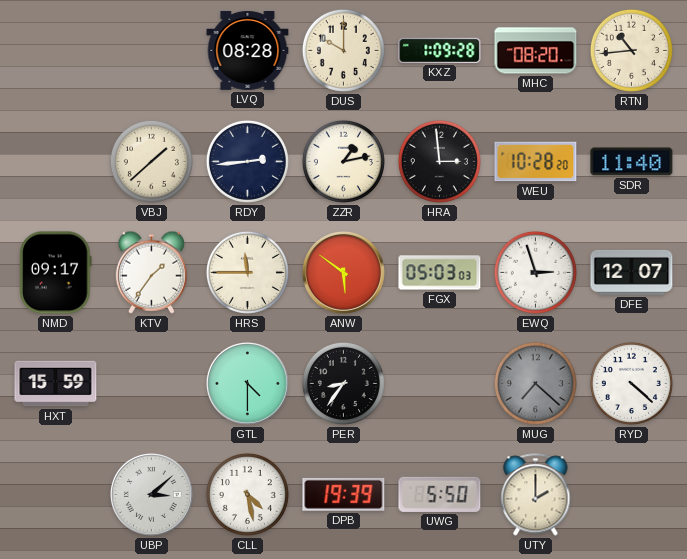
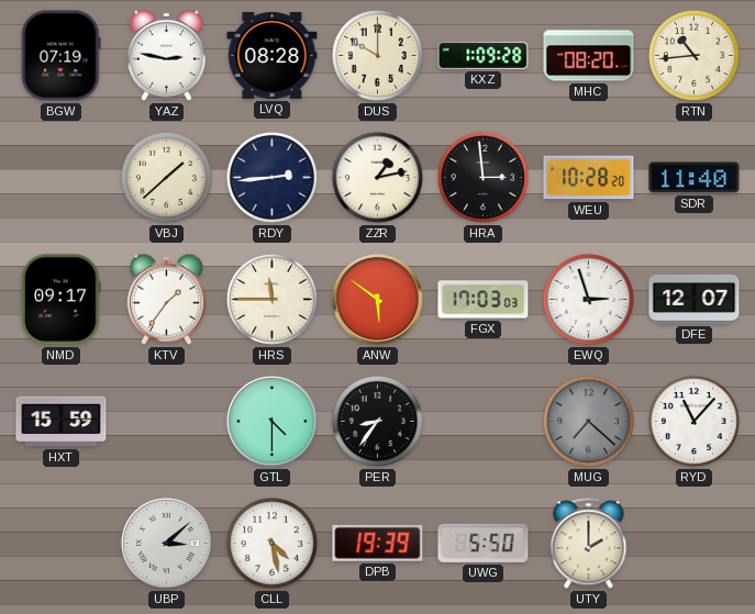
BGW: none -> 07:19 (62, 56)
YAZ: none -> 2:47 (166, 55)
FGX: 05:03 -> 17:03 (484, 300)
RYD: 4:22 -> 11:07 (693, 421)
